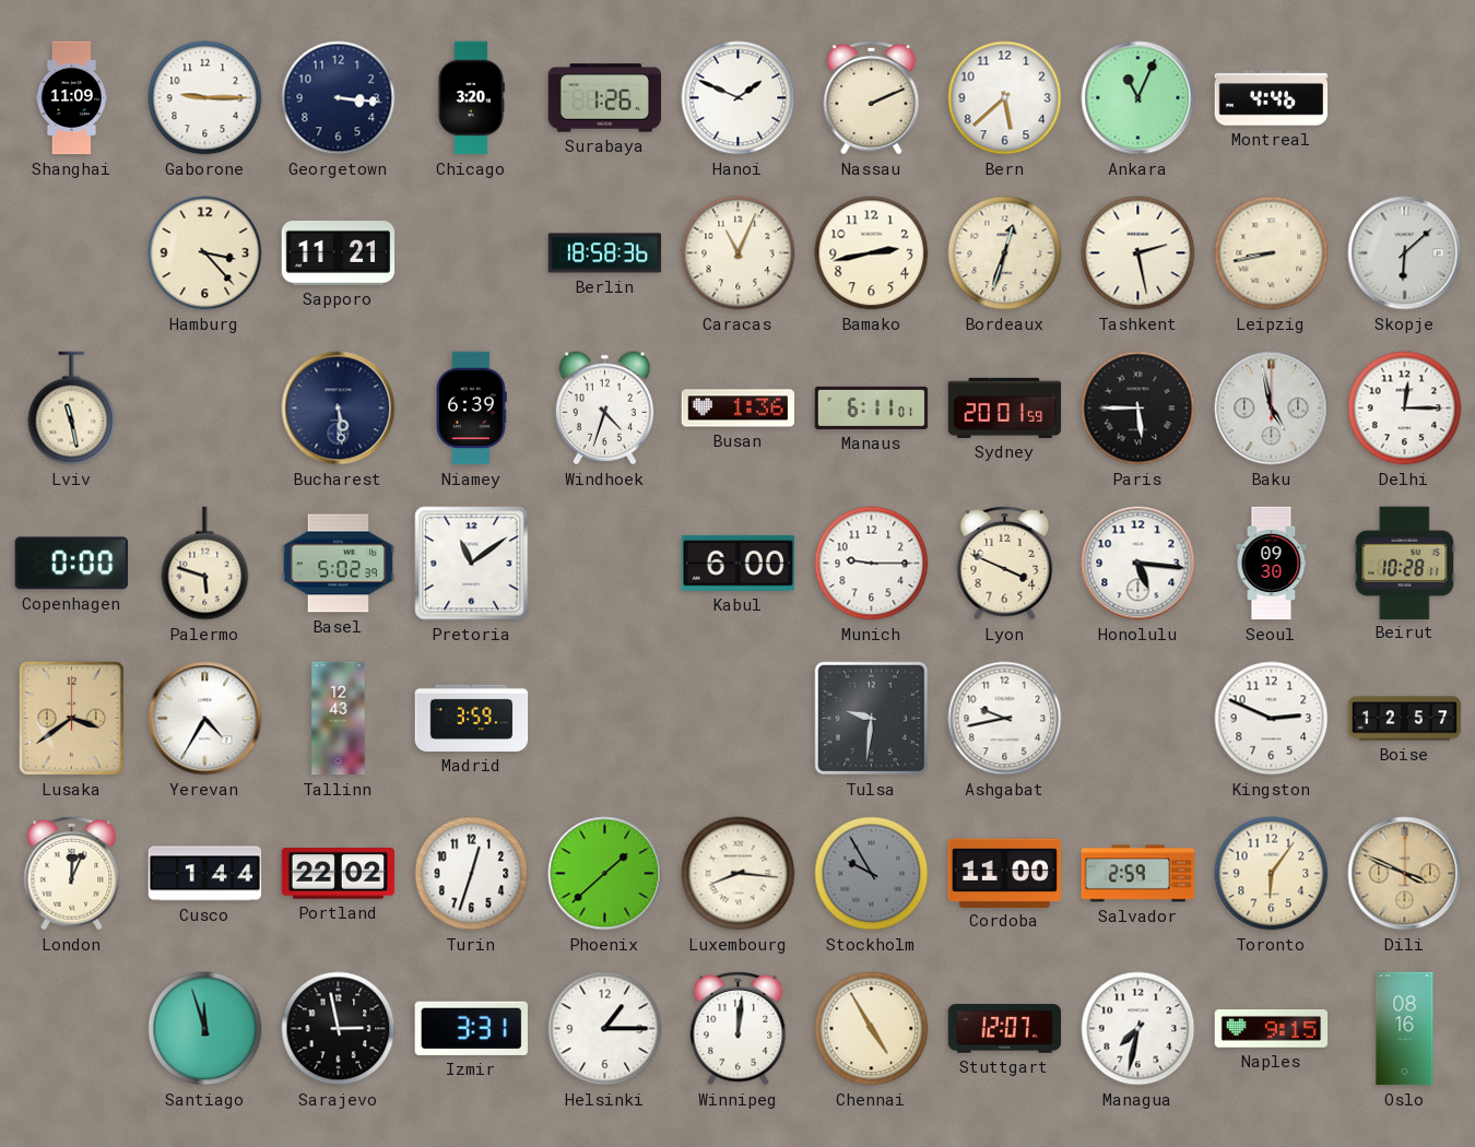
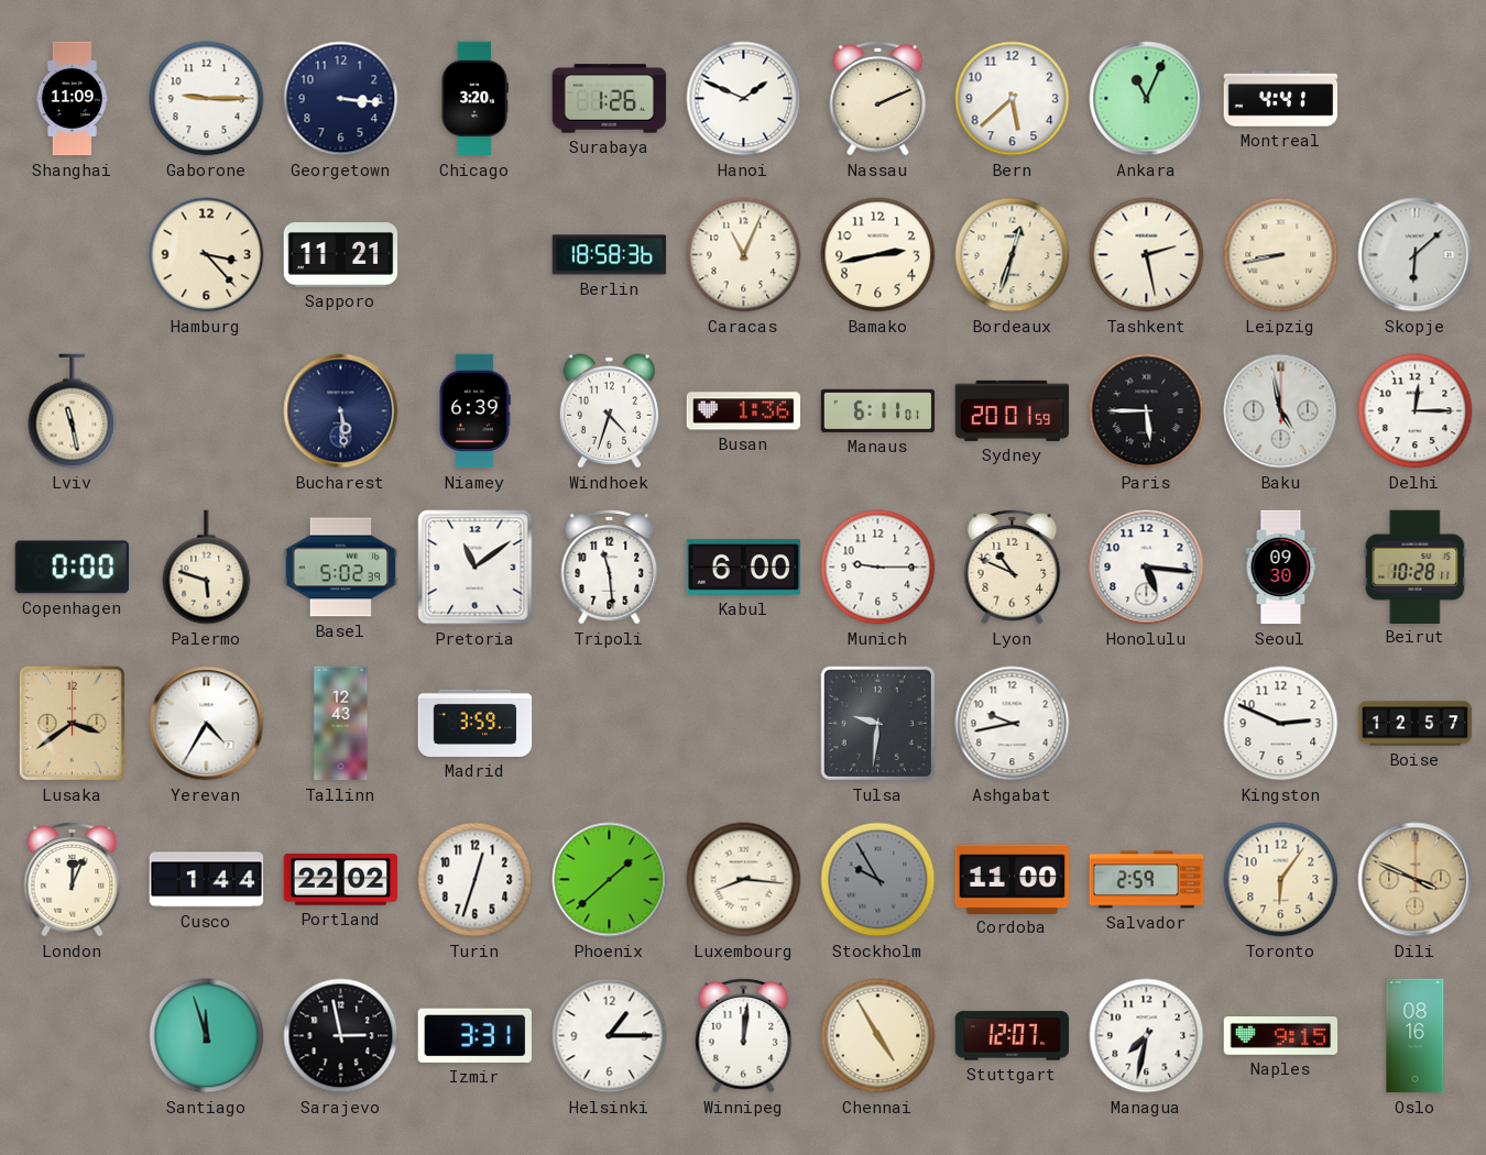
Montreal: 4:46 -> 4:41 (1281, 99)
Tripoli: none -> 11:29 (610, 566)
Lyon: 3:49 -> 10:49 (1013, 566)
